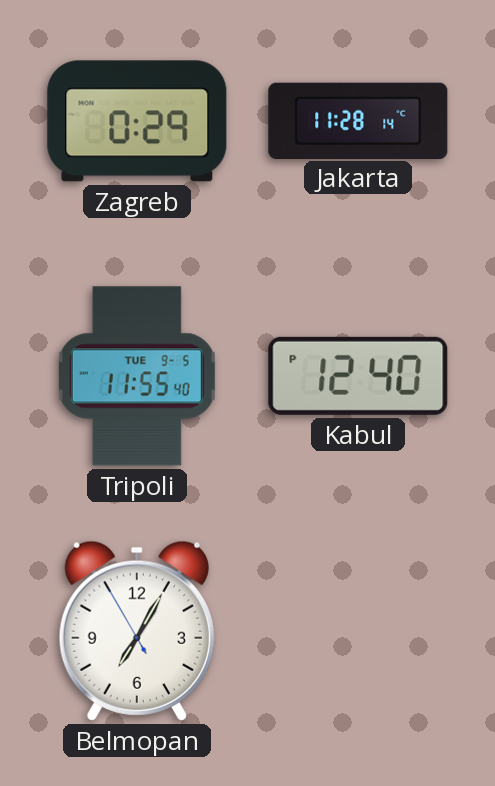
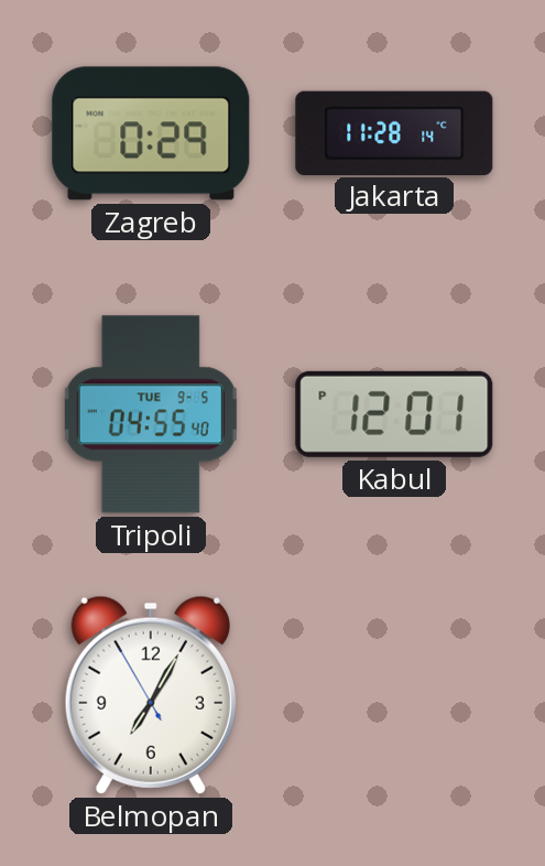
Tripoli: 11:55 -> 04:55 (151, 414)
Kabul: 12:40 -> 12:01 (394, 414)
